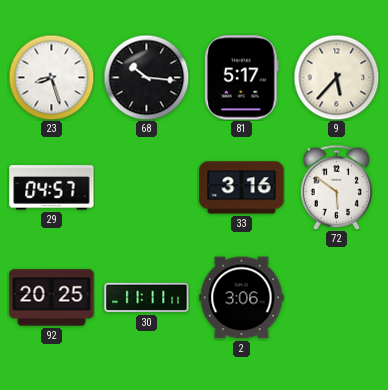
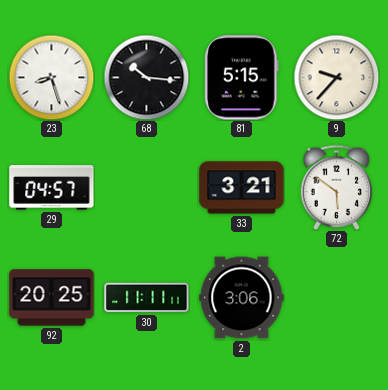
81: 5:17 -> 5:15 (242, 78)
9: 5:37 -> 9:37 (336, 77)
33: 3:16 -> 3:21 (242, 188)
